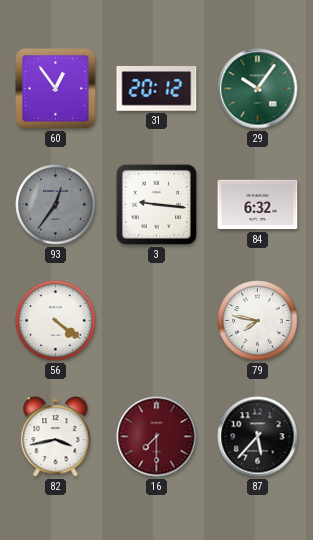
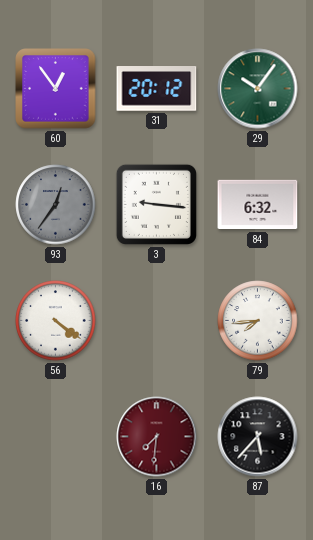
79: 7:47 -> 7:44 (258, 321)
82: 3:43 -> none (56, 437)
16: 7:30 -> 7:31 (157, 437)
